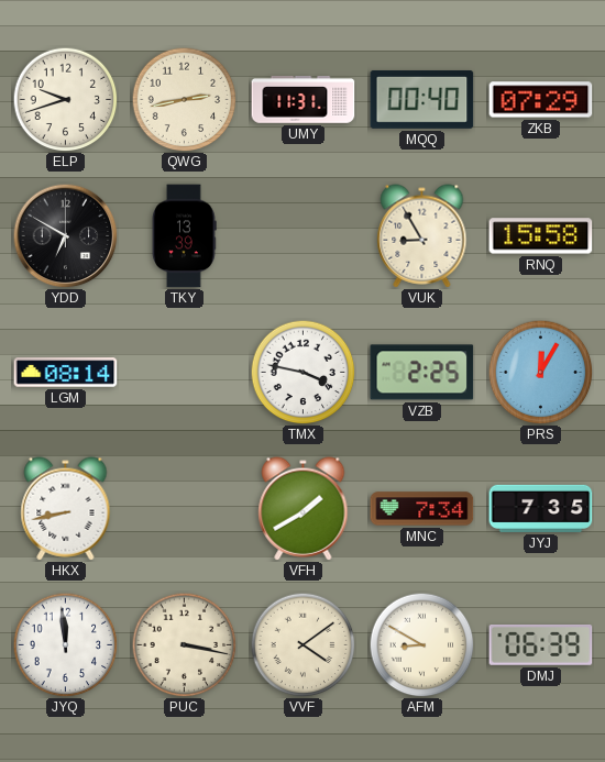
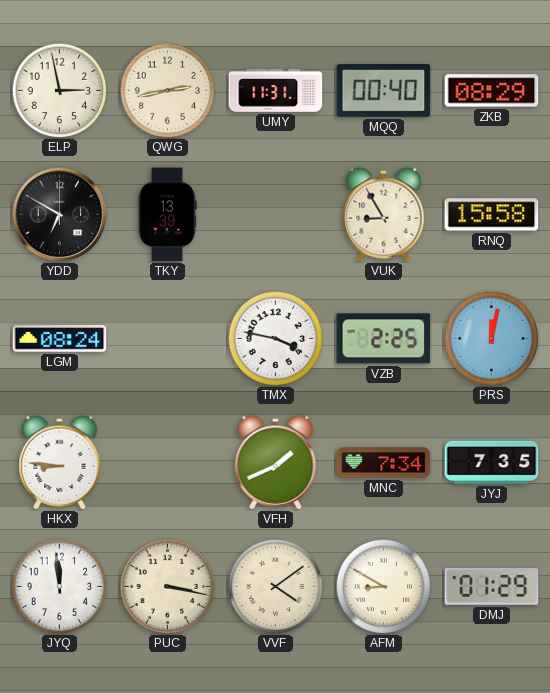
ELP: 9:42 -> 2:58 (59, 90)
ZKB: 07:29 -> 08:29 (492, 91)
LGM: 08:14 -> 08:24 (60, 339)
PRS: 12:05 -> 12:02 (491, 338)
HKX: 8:43 -> 8:46 (60, 463)
VFH: 1:40 -> 1:41 (276, 463)
DMJ: 06:39 -> 01:29 (492, 587)
